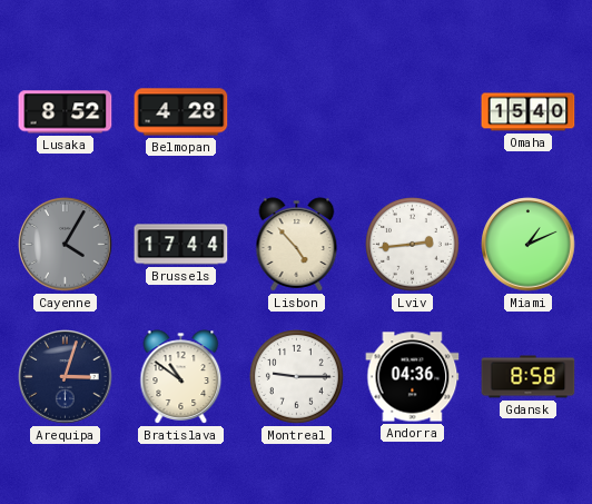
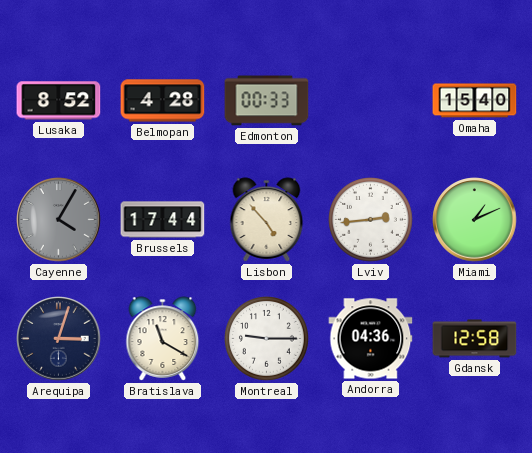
Edmonton: none -> 00:33 (267, 101)
Bratislava: 10:51 -> 11:20 (163, 339)
Gdansk: 8:58 -> 12:58 (475, 339)
